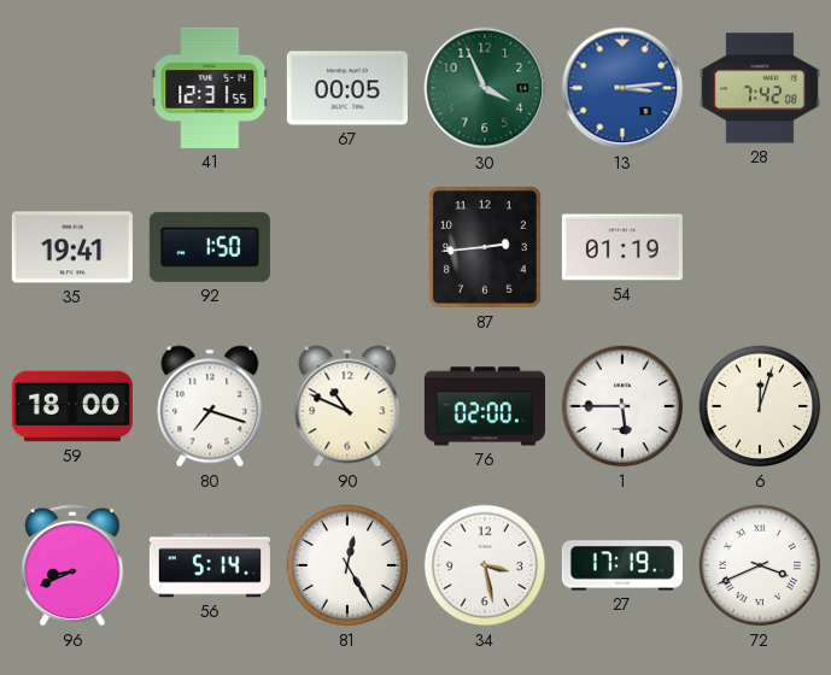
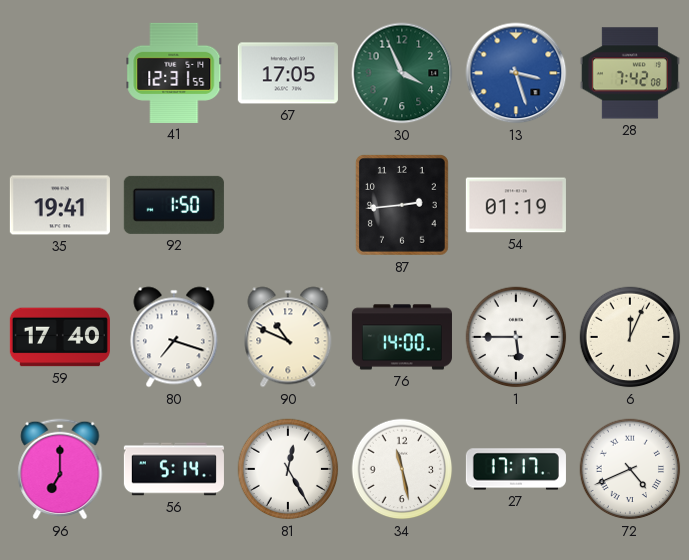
67: 00:05 -> 17:05 (288, 73)
13: 3:14 -> 3:27 (516, 73)
59: 18:00 -> 17:40 (60, 337)
76: 02:00 -> 14:00 (402, 337)
6: 12:03 -> 12:04 (630, 337)
96: 8:41 -> 7:00 (60, 469)
34: 3:28 -> 11:28 (402, 469)
27: 17:19 -> 17:17 (516, 469)
72: 3:41 -> 4:41 (630, 469)
